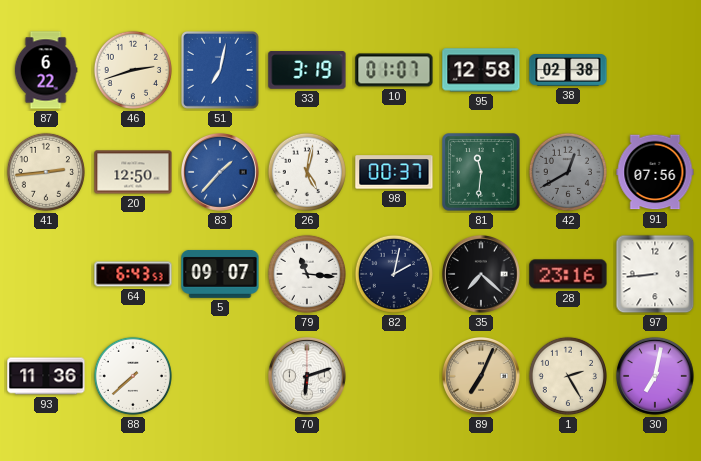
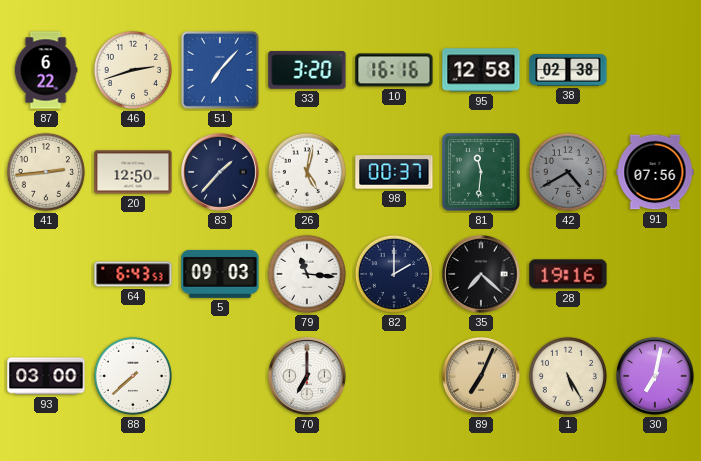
51: 7:02 -> 7:07 (220, 70)
33: 3:19 -> 3:20 (307, 70)
10: 01:07 -> 16:16 (394, 70)
83 dial: blue -> navy (221, 173)
42: 12:40 -> 4:40 (568, 172)
5: 09:07 -> 09:03 (220, 274)
82: 2:02 -> 2:00 (394, 274)
28: 23:16 -> 19:16 (568, 274)
97: 8:44 -> none (655, 274)
93: 11:36 -> 03:00 (46, 376)
70: 6:12 -> 7:00 (308, 377)
1: 2:25 -> 5:25 (568, 376)
